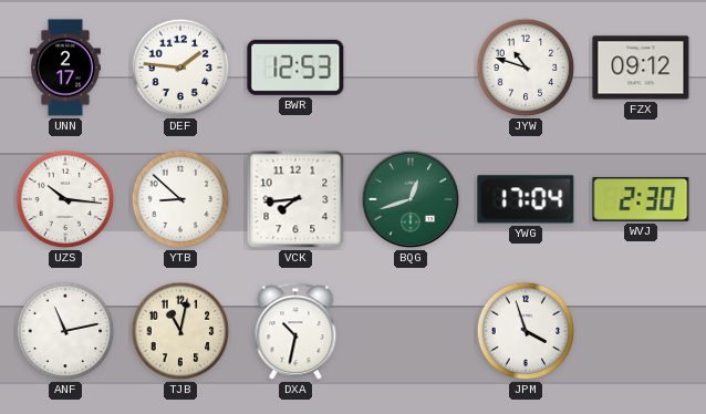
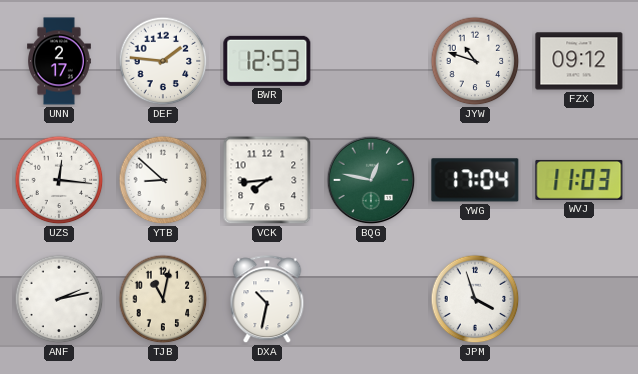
UZS: 10:16 -> 12:16 (59, 180)
BQG: 12:42 -> 12:47 (371, 180)
WVJ: 2:30 -> 11:03 (579, 180)
ANF: 11:13 -> 2:13 (59, 299)
